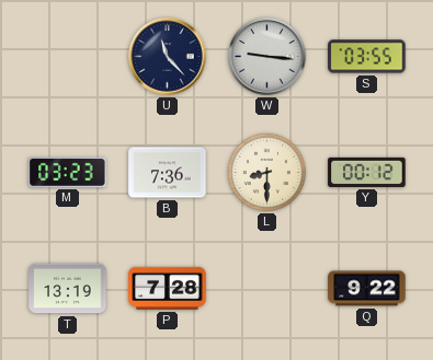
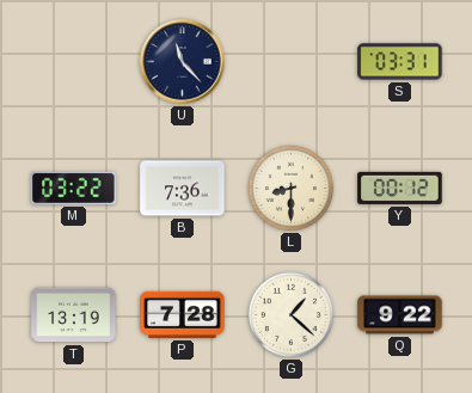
W: 9:16 -> none (267, 57)
S: 03:55 -> 03:31 (400, 62)
M: 03:23 -> 03:22 (74, 188)
G: none -> 1:22 (290, 314)
